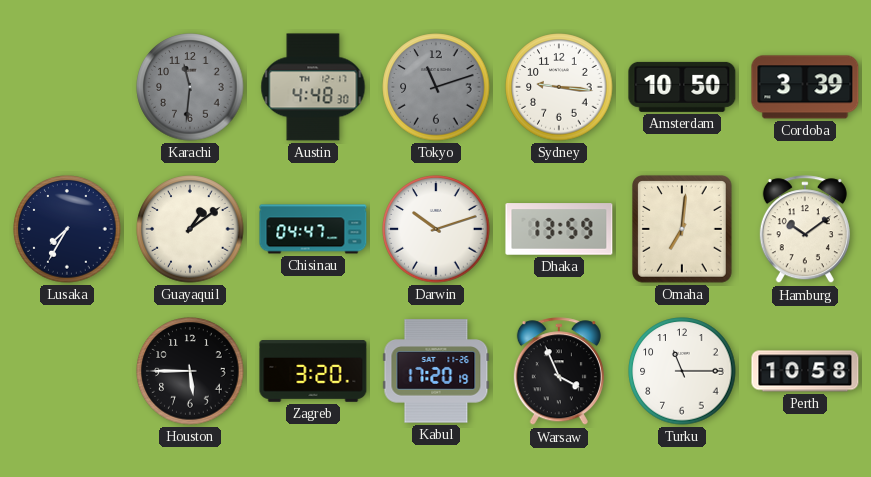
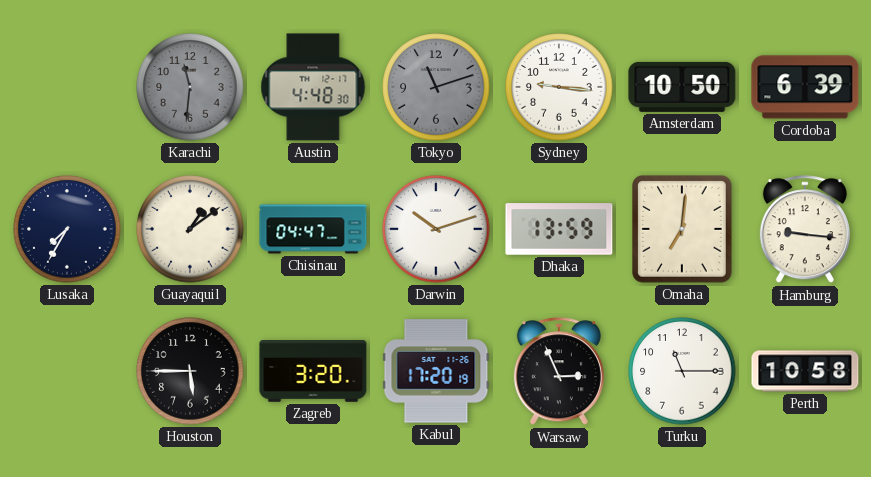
Cordoba: 3:39 -> 6:39 (805, 87)
Hamburg: 10:09 -> 9:16 (805, 230)
Warsaw: 3:56 -> 2:56 (559, 372)
